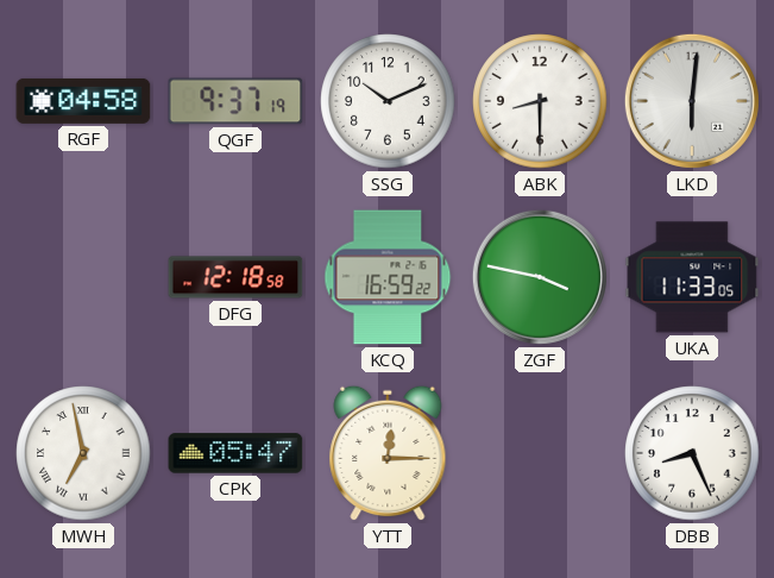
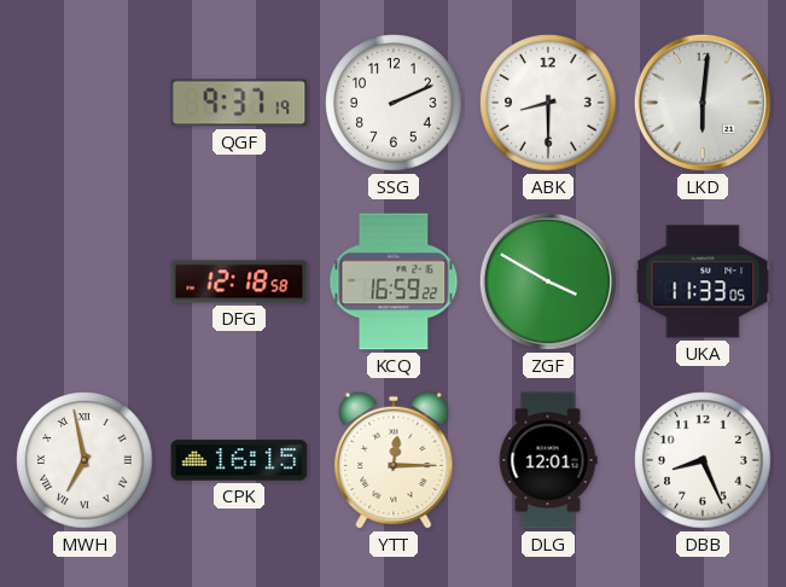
RGF: 04:58 -> none (83, 101)
SSG: 10:11 -> 2:11 (394, 103)
ZGF: 3:47 -> 3:50 (548, 281)
CPK: 05:47 -> 16:15 (239, 460)
DLG: none -> 12:01 (548, 460)
